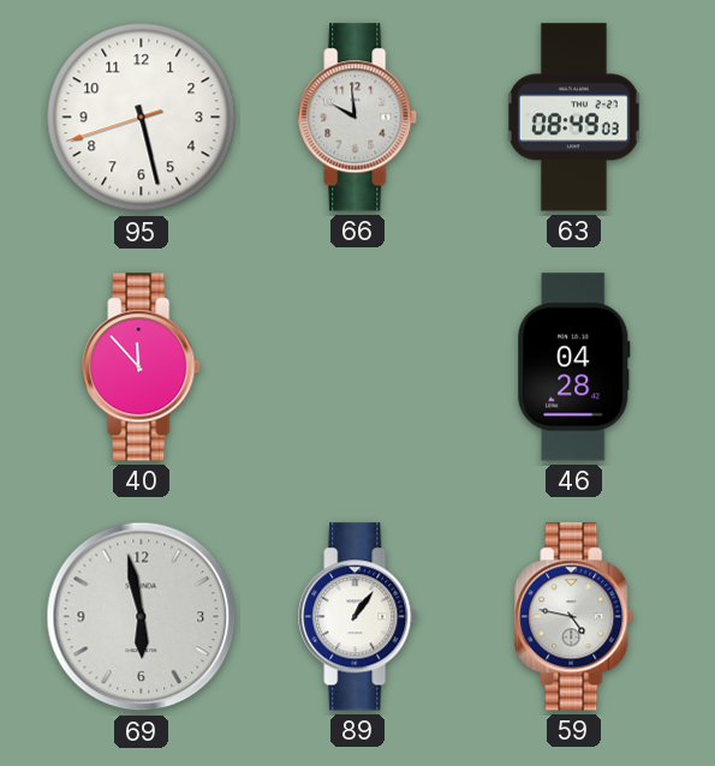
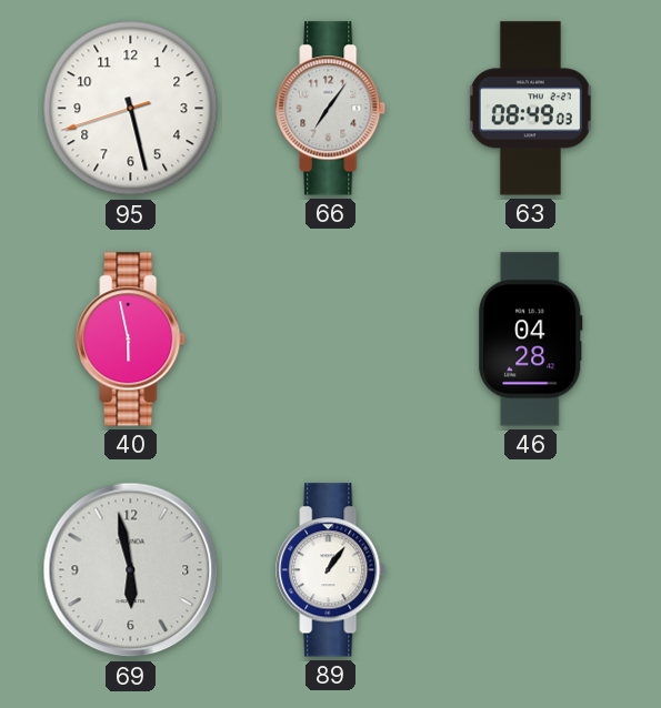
66: 9:59 -> 7:06 (331, 109)
40: 11:53 -> 5:58 (131, 340)
59: 4:47 -> none (574, 617)
